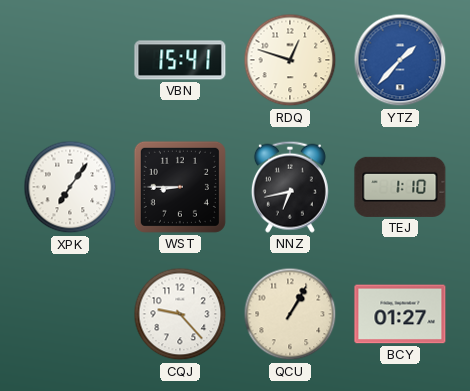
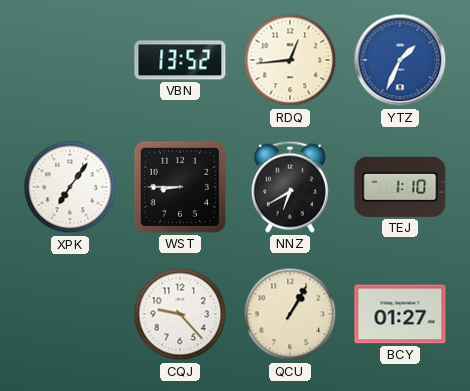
VBN: 15:41 -> 13:52 (180, 60)
RDQ: 12:48 -> 12:44 (290, 60)
YTZ: 1:37 -> 1:34 (400, 60)
NNZ: 6:43 -> 6:40 (290, 187)
